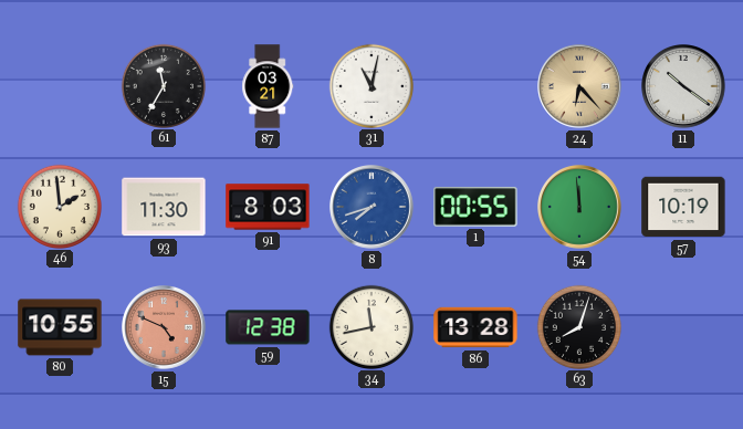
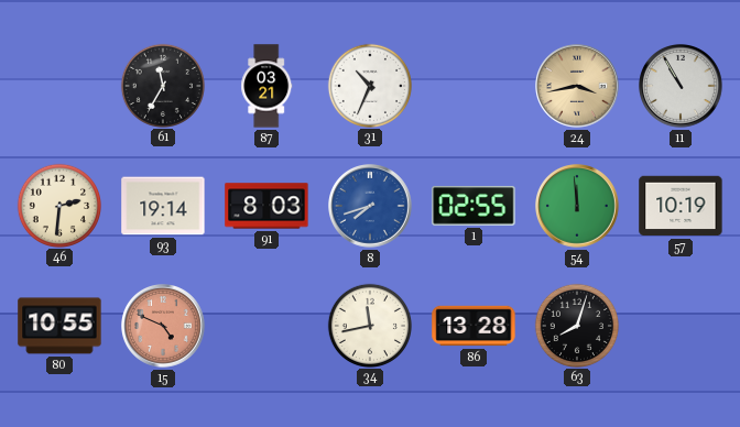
31: 11:02 -> 10:34 (369, 85)
24: 6:23 -> 3:43 (578, 87)
11: 10:21 -> 10:55 (682, 87)
46: 1:59 -> 2:31 (58, 205)
93: 11:30 -> 19:14 (163, 206)
1: 00:55 -> 02:55 (474, 206)
59: 12:38 -> none (268, 327)
